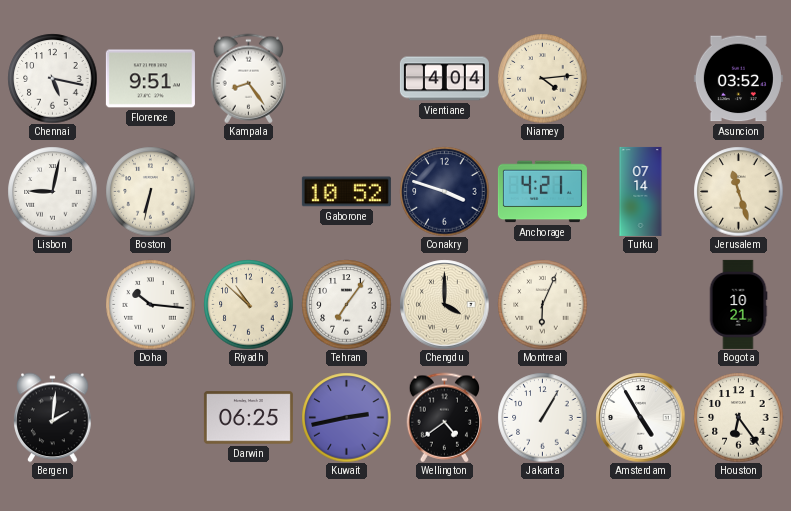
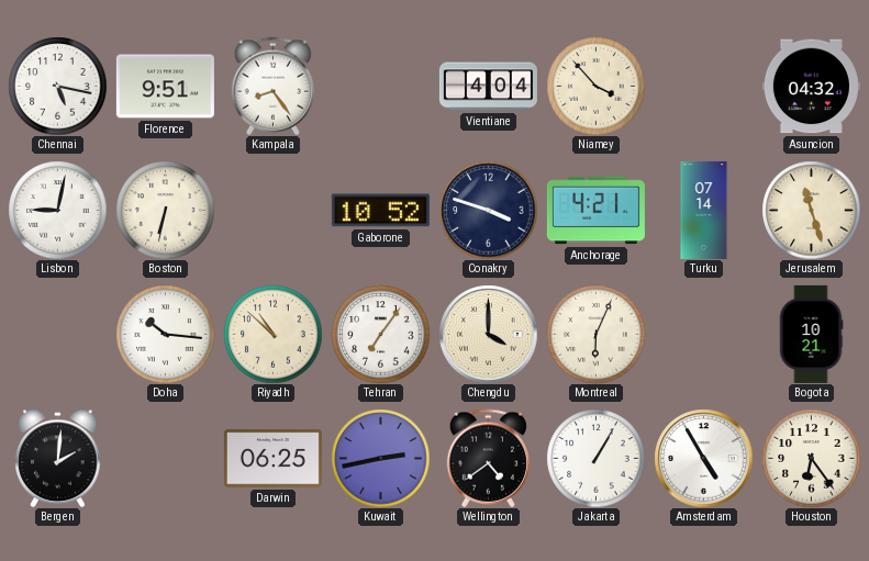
Niamey: 4:14 -> 3:53 (595, 86)
Asuncion: 03:52 -> 04:32 (811, 87)
